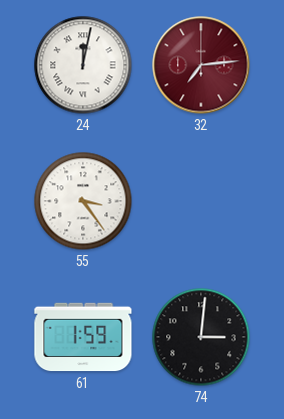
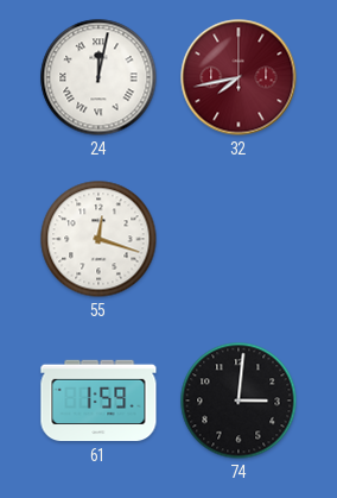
32: 7:14 -> 7:43 (239, 77)
55: 3:24 -> 12:18 (98, 239)
